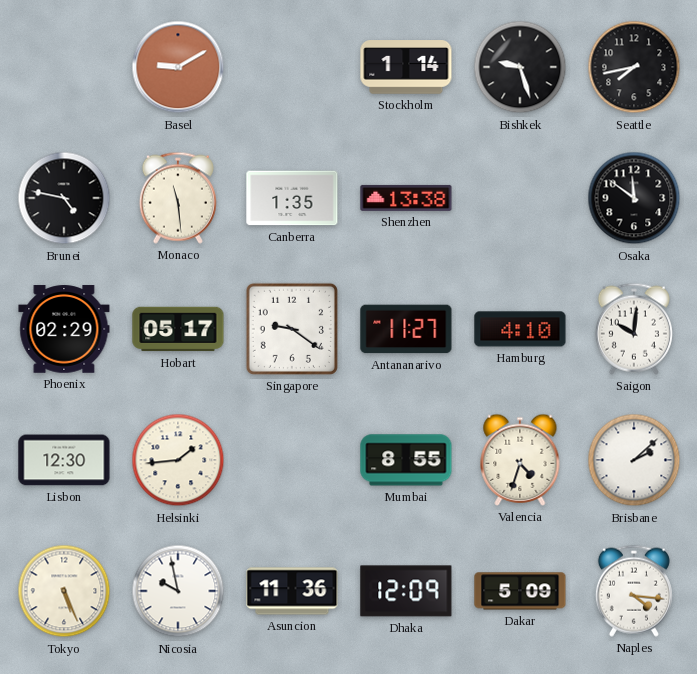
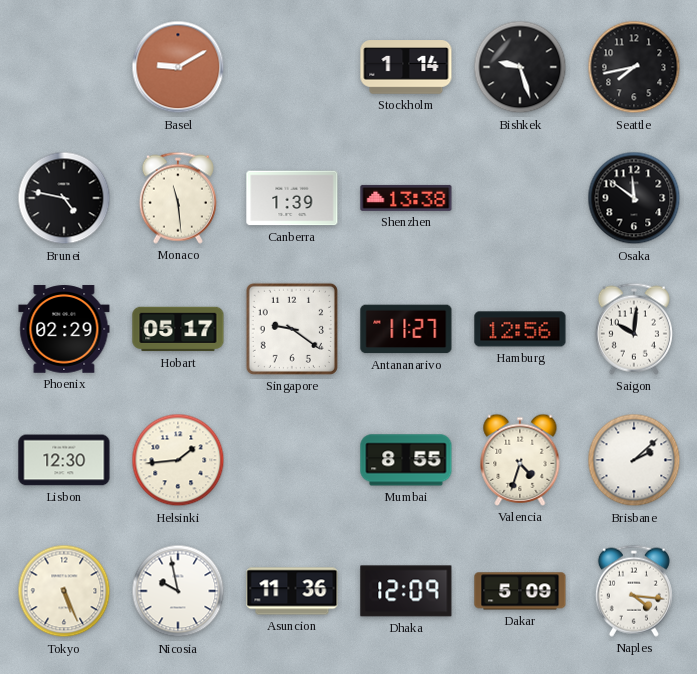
Canberra: 1:35 -> 1:39 (292, 198)
Hamburg: 4:10 -> 12:56 (520, 329)
